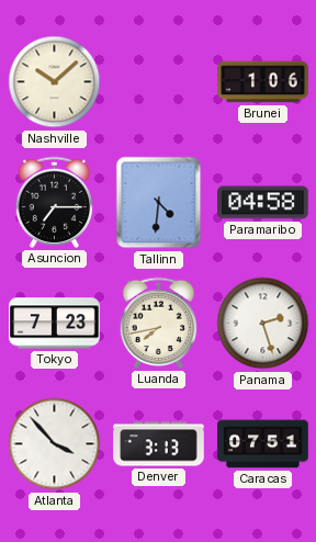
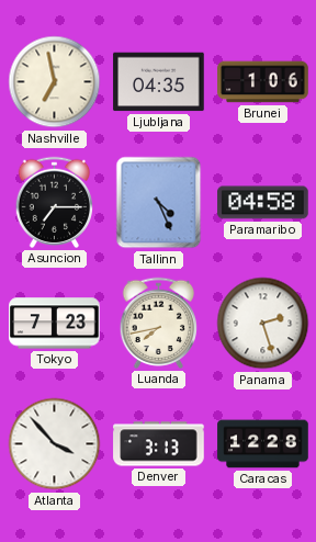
Nashville: 10:08 -> 6:58 (55, 82)
Ljubljana: none -> 04:35 (159, 82)
Tallinn: 4:31 -> 4:26 (159, 203)
Caracas: 07:51 -> 12:28 (263, 444)
